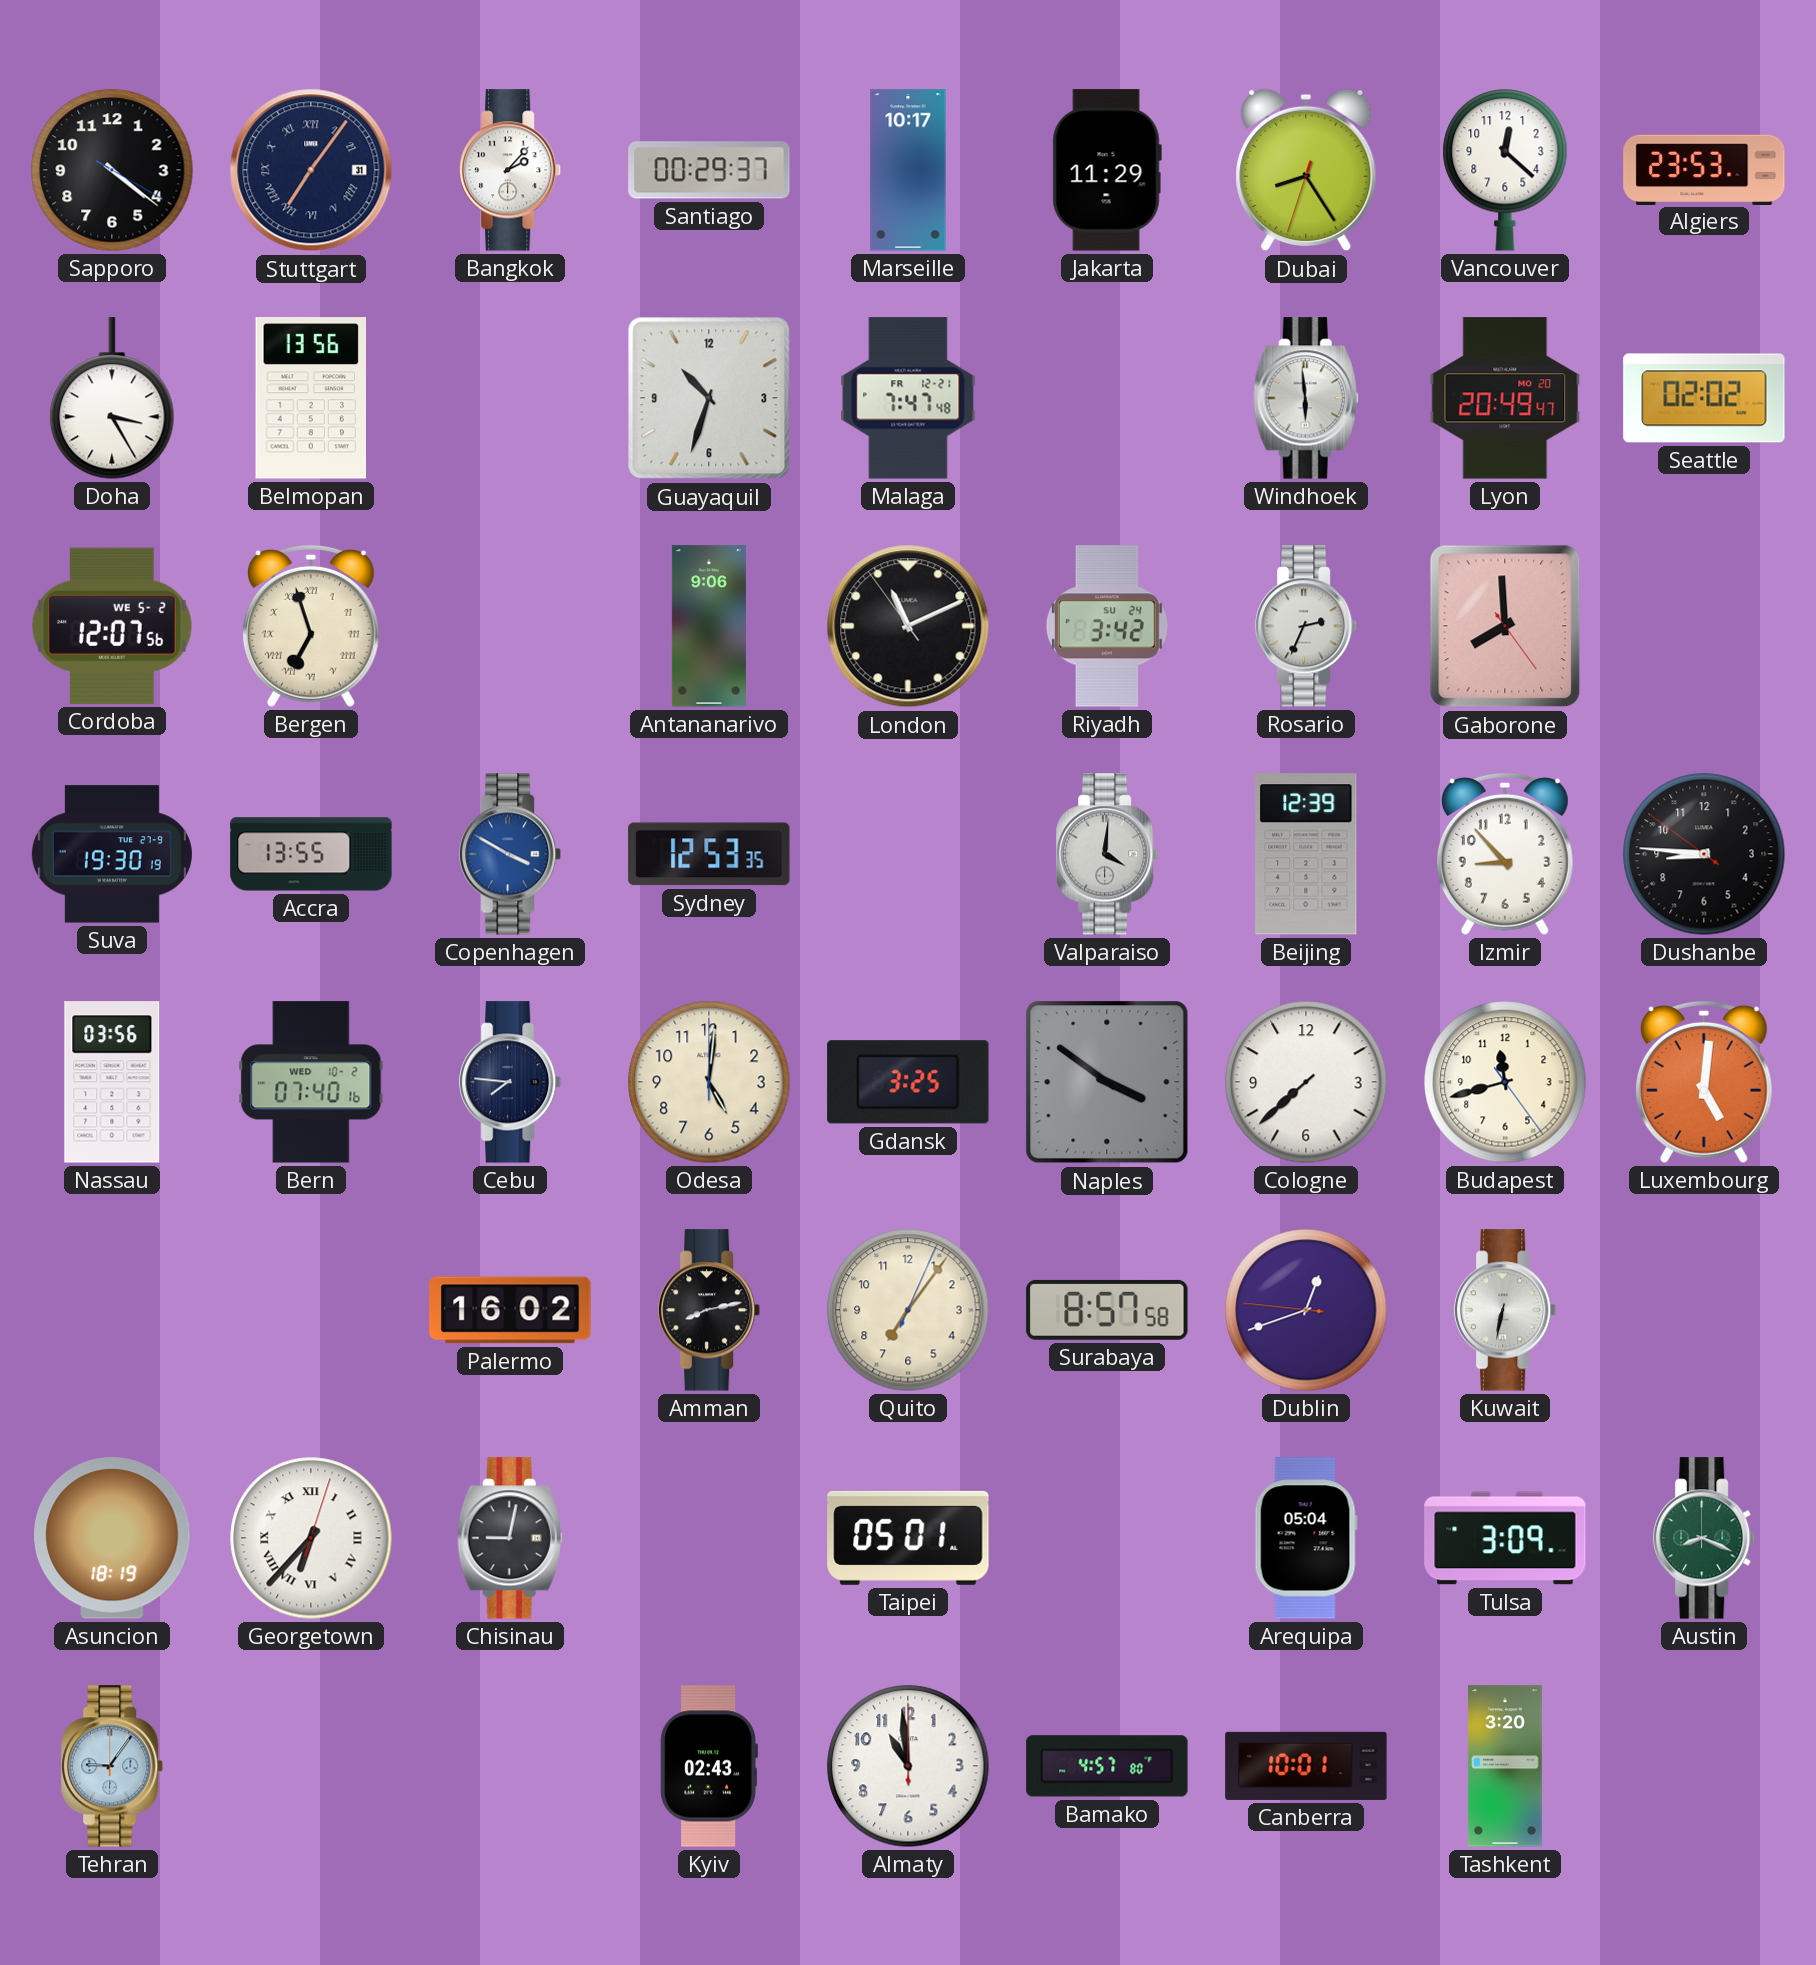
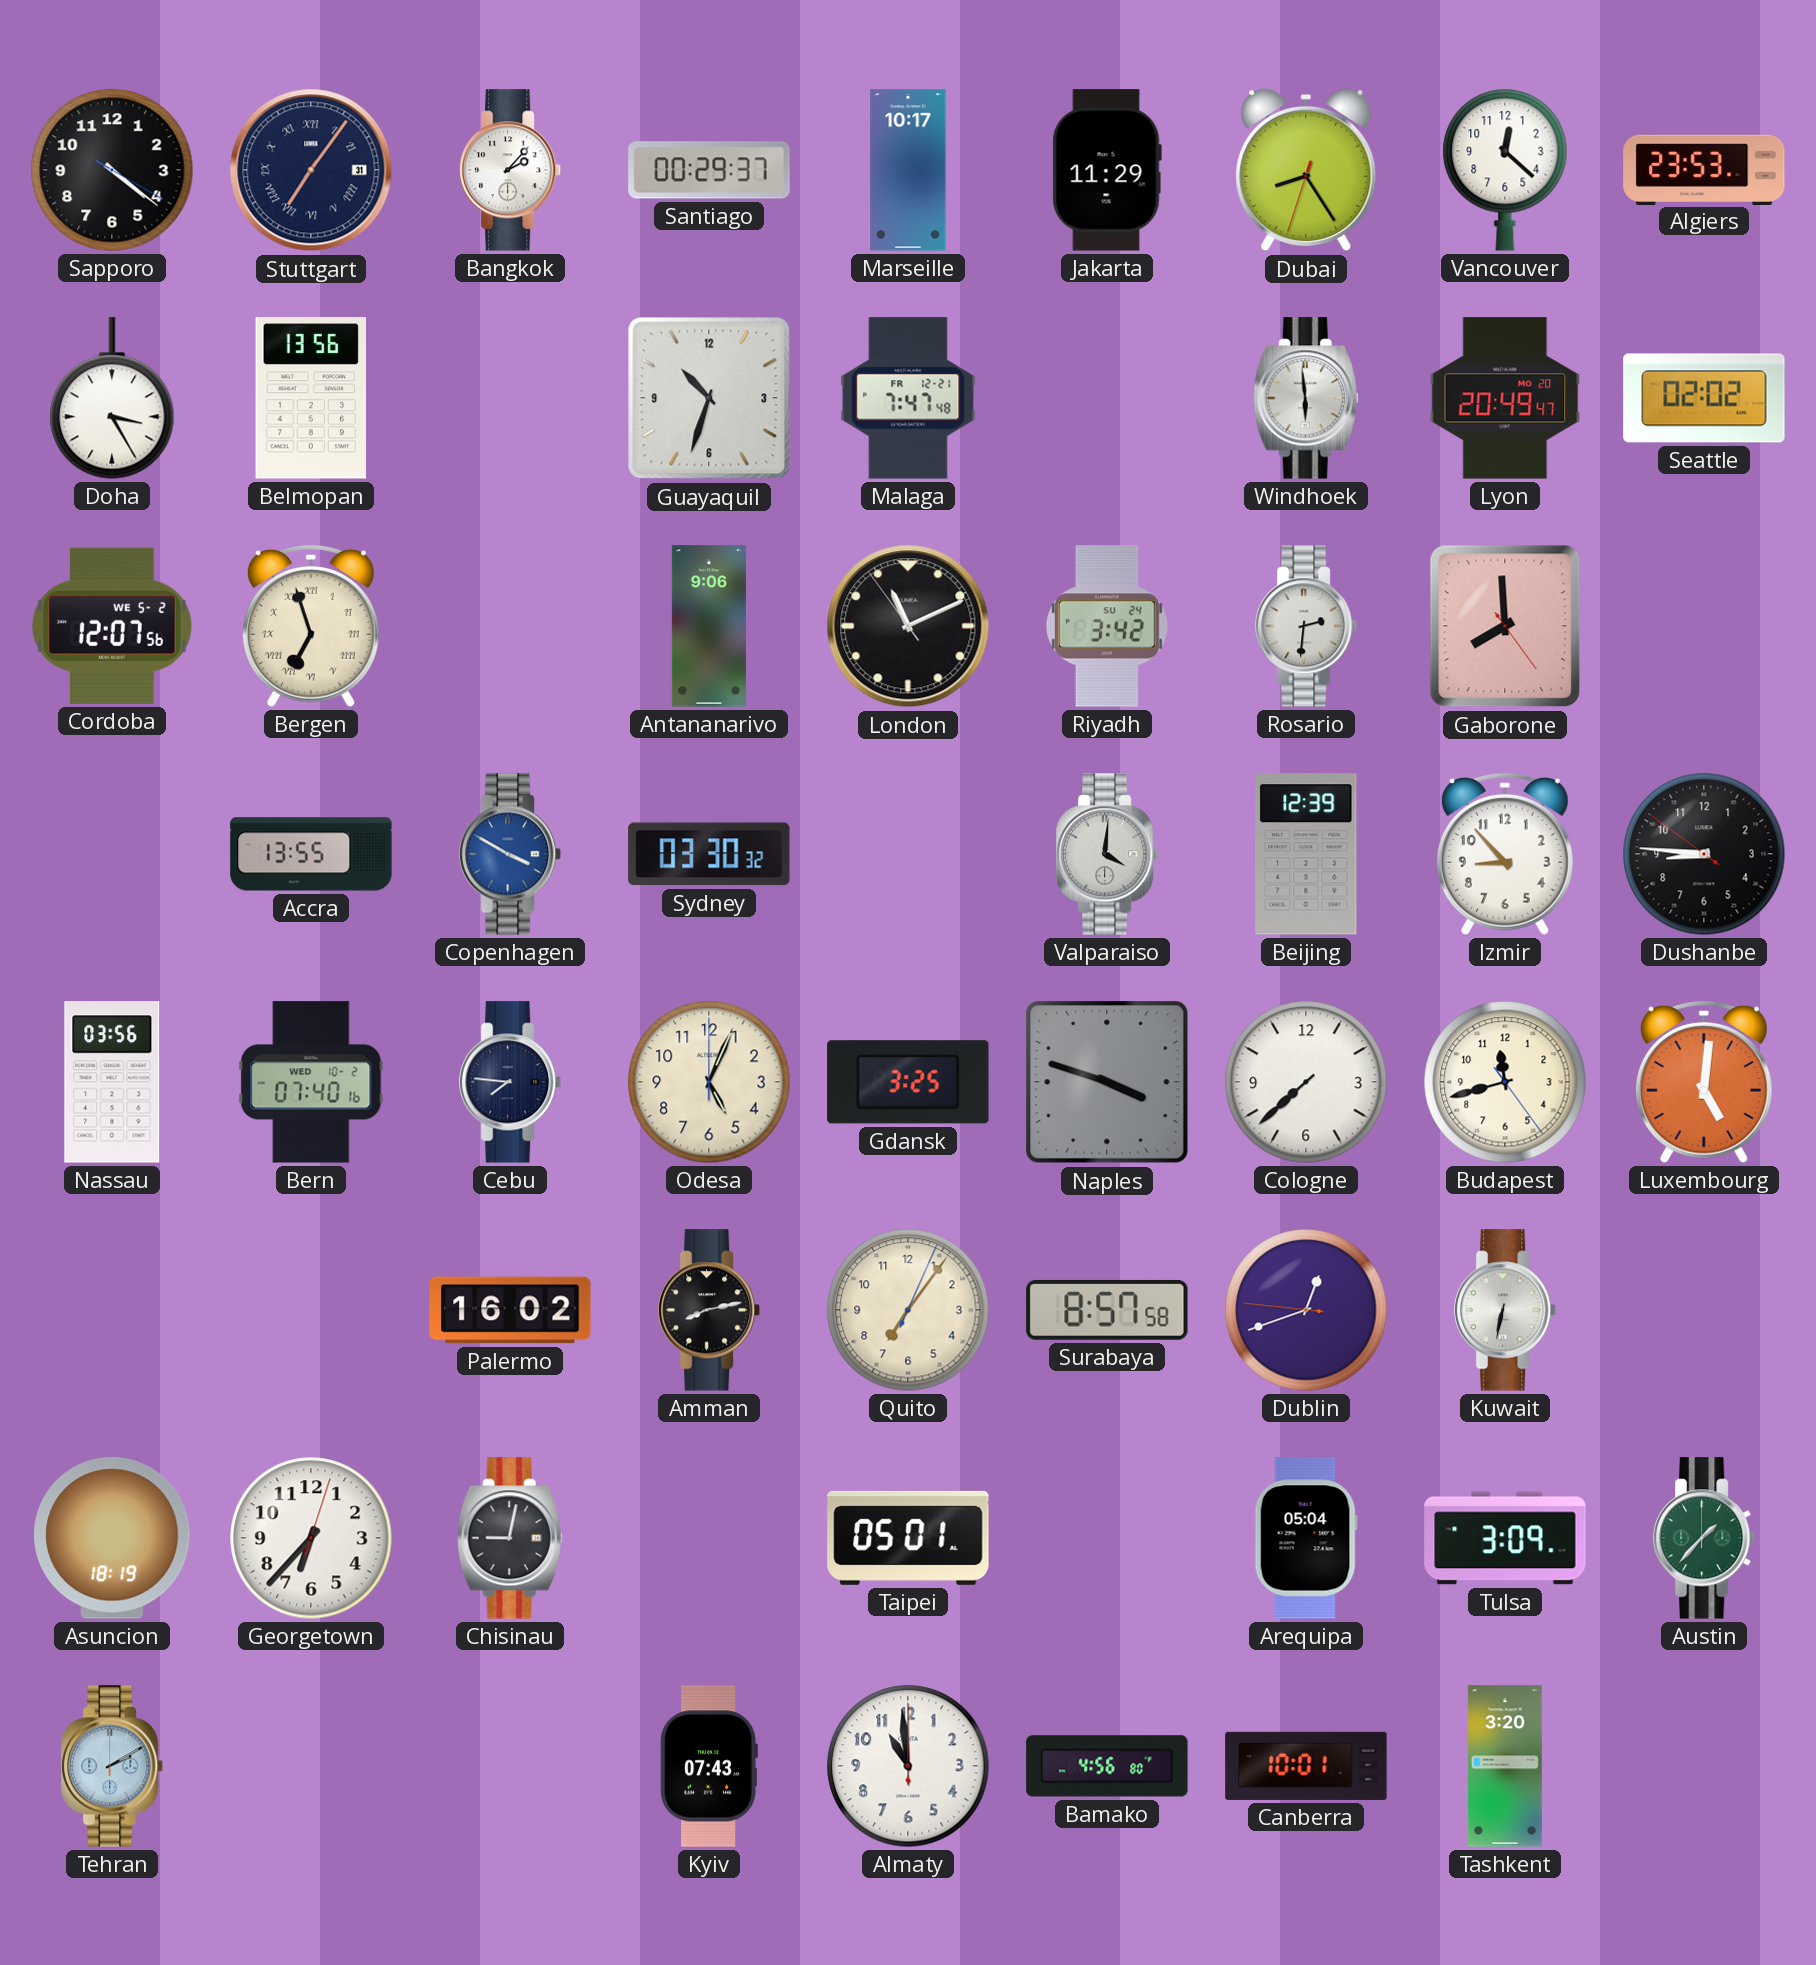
Rosario: 2:34 -> 2:31 (1307, 626)
Suva: 19:30 -> none (112, 854)
Sydney: 12:53 -> 03:30 (709, 854)
Odesa: 5:01 -> 5:04 (709, 1082)
Naples: 3:51 -> 3:48 (1107, 1082)
Georgetown numerals: Roman -> Arabic (311, 1538)
Austin: 8:19 -> 1:37 (1705, 1538)
Tehran: 9:06 -> 2:10 (113, 1766)
Kyiv: 02:43 -> 07:43 (709, 1766)
Bamako: 4:57 -> 4:56 (1107, 1766)
